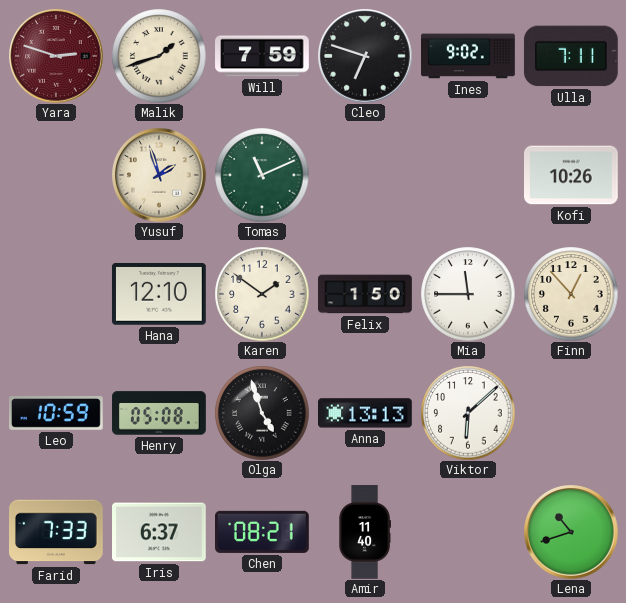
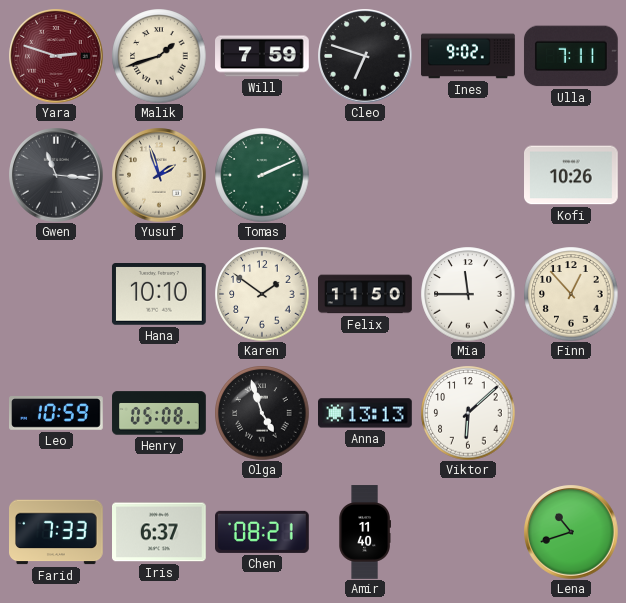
Gwen: none -> 11:16 (56, 175)
Tomas: 11:11 -> 2:11 (262, 175)
Hana: 12:10 -> 10:10 (159, 295)
Felix: 1:50 -> 11:50 (366, 294)
